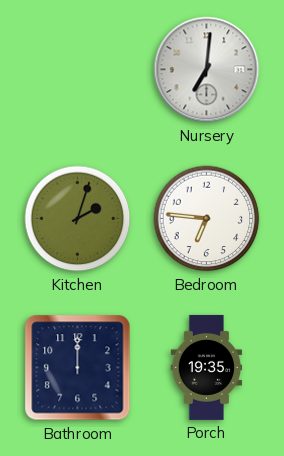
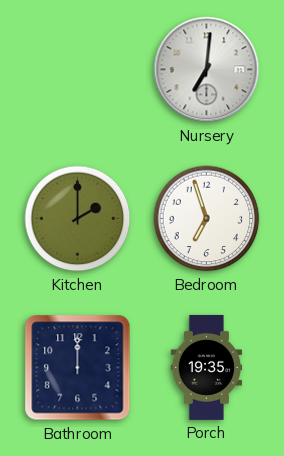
Kitchen: 2:03 -> 2:00 (78, 219)
Bedroom: 6:46 -> 6:57 (207, 219)
